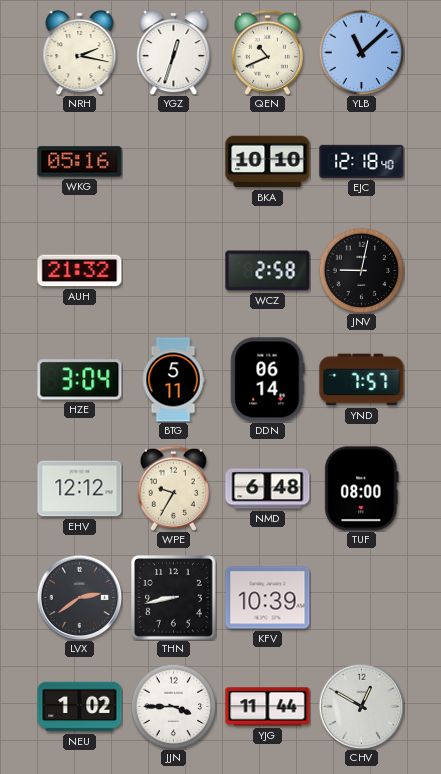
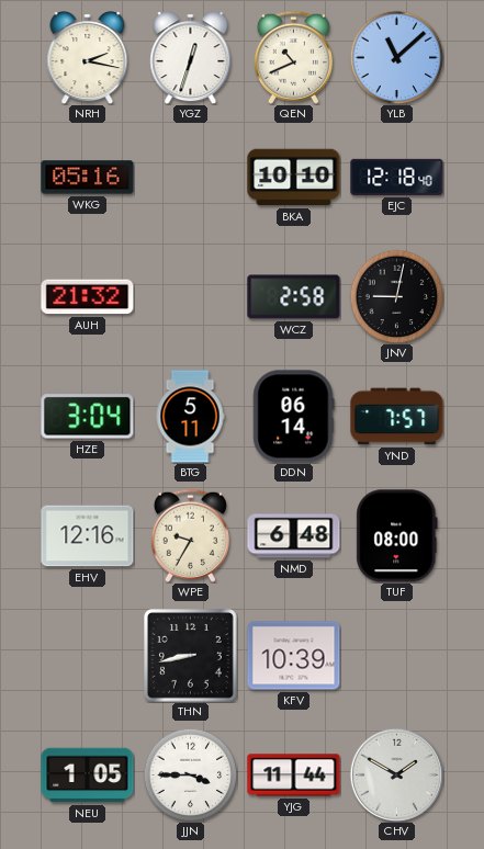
EHV: 12:12 -> 12:16 (88, 536)
LVX: 2:39 -> none (79, 597)
NEU: 1:02 -> 1:05 (88, 776)
CHV: 12:50 -> 1:50 (396, 774)
